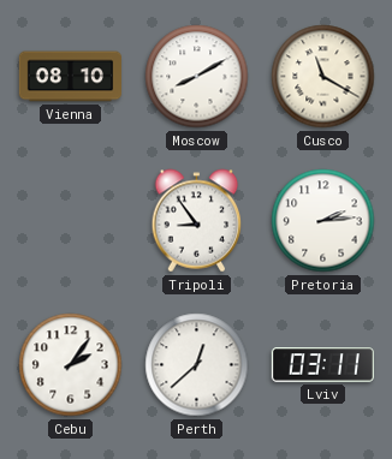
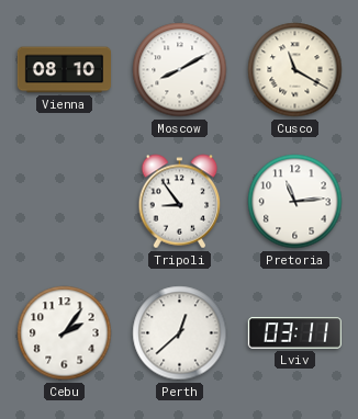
Pretoria: 2:14 -> 11:14 (295, 202)
